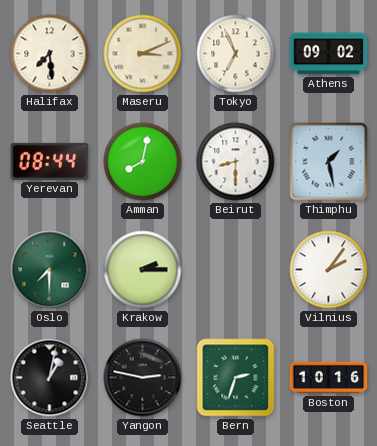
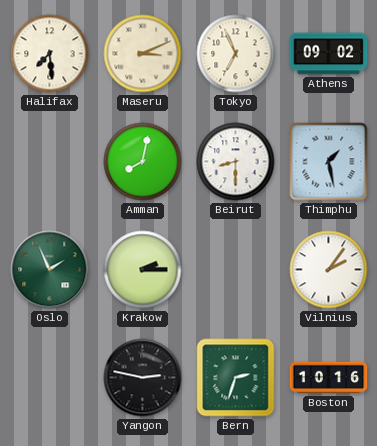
Yerevan: 08:44 -> none (50, 161)
Oslo: 7:30 -> 1:56 (50, 270)
Seattle: 1:02 -> none (50, 378)
